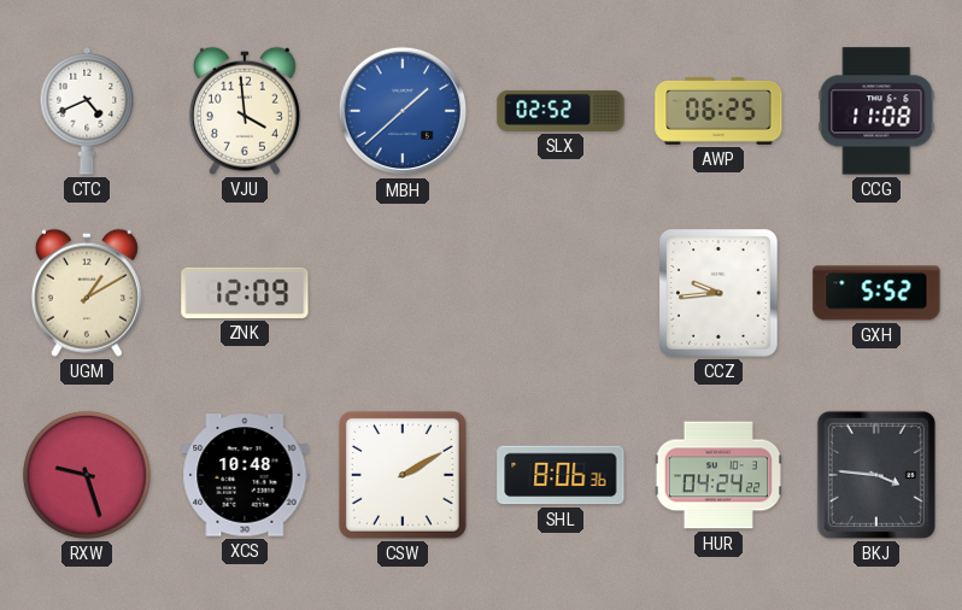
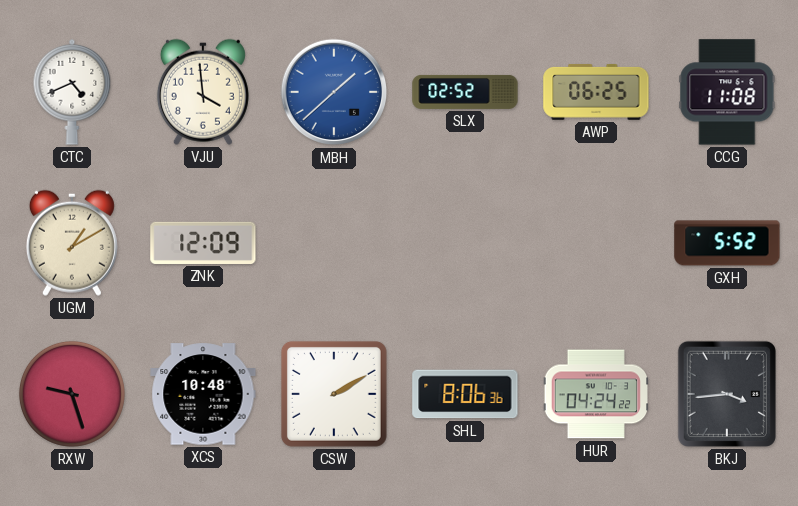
CCZ: 9:44 -> none (720, 294)
BKJ: 3:46 -> 3:44 (727, 394)
